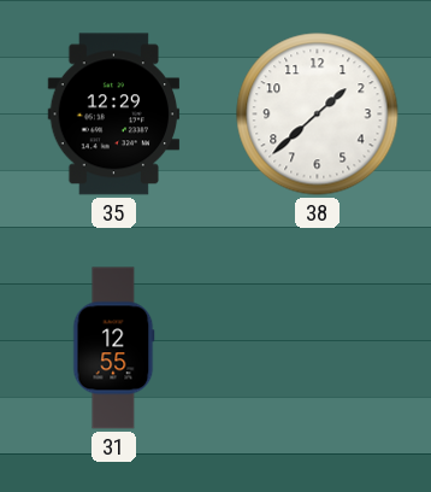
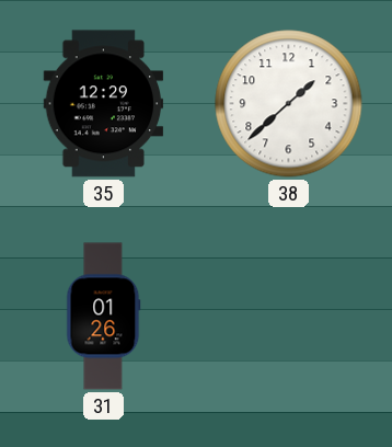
31: 12:55 -> 01:26 (104, 317)
